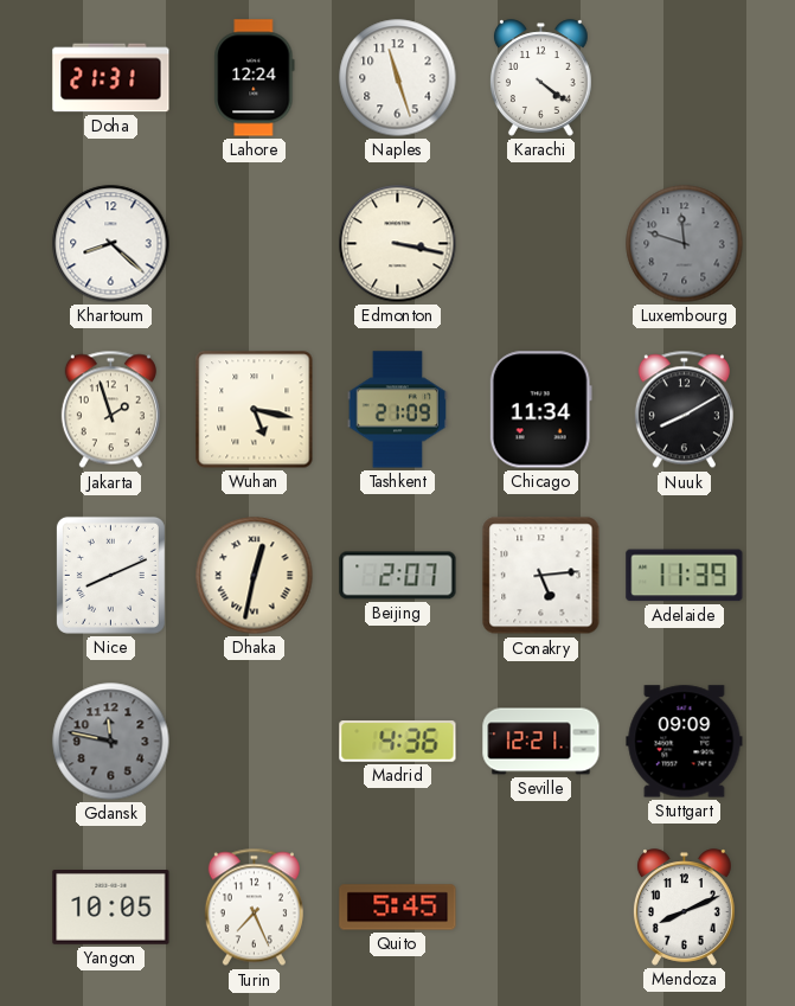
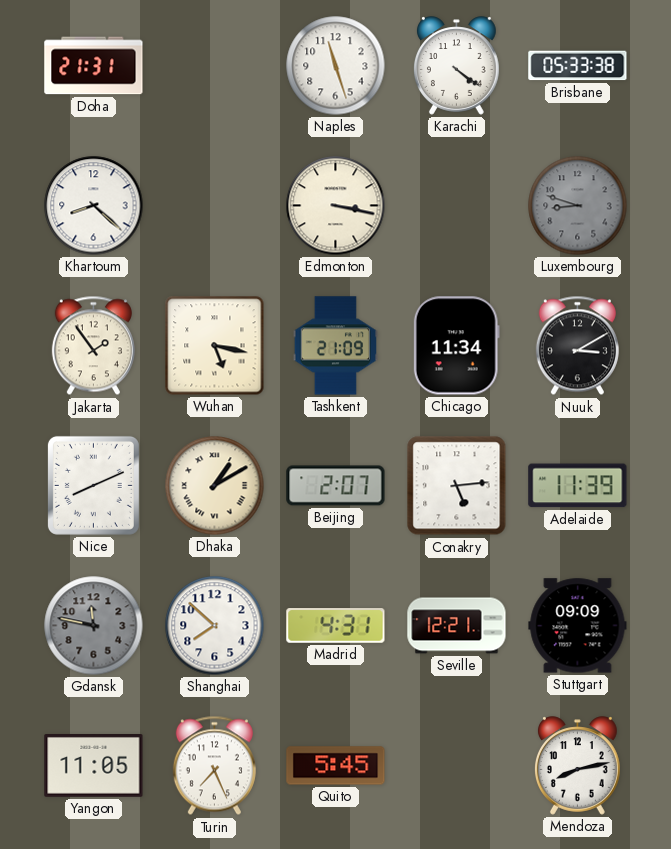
Lahore: 12:24 -> none (255, 78)
Brisbane: none -> 05:33 (578, 66)
Luxembourg: 11:48 -> 8:48 (578, 206)
Jakarta: 1:57 -> 1:54 (93, 346)
Nuuk: 8:10 -> 3:10 (577, 346)
Dhaka: 12:32 -> 1:10 (215, 486)
Shanghai: none -> 7:52 (215, 626)
Madrid: 4:36 -> 4:31 (336, 626)
Yangon: 10:05 -> 11:05 (94, 766)
Mendoza: 8:11 -> 8:13 (577, 766)
